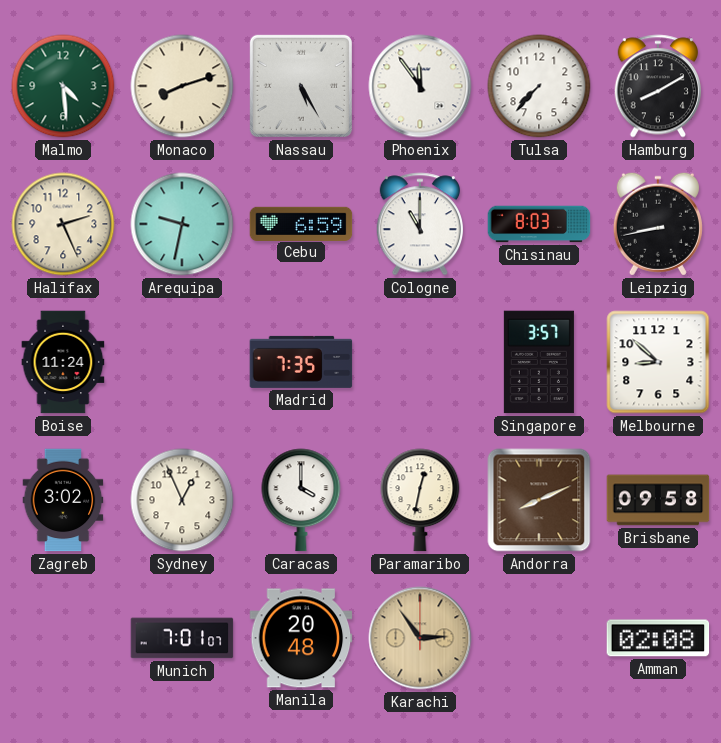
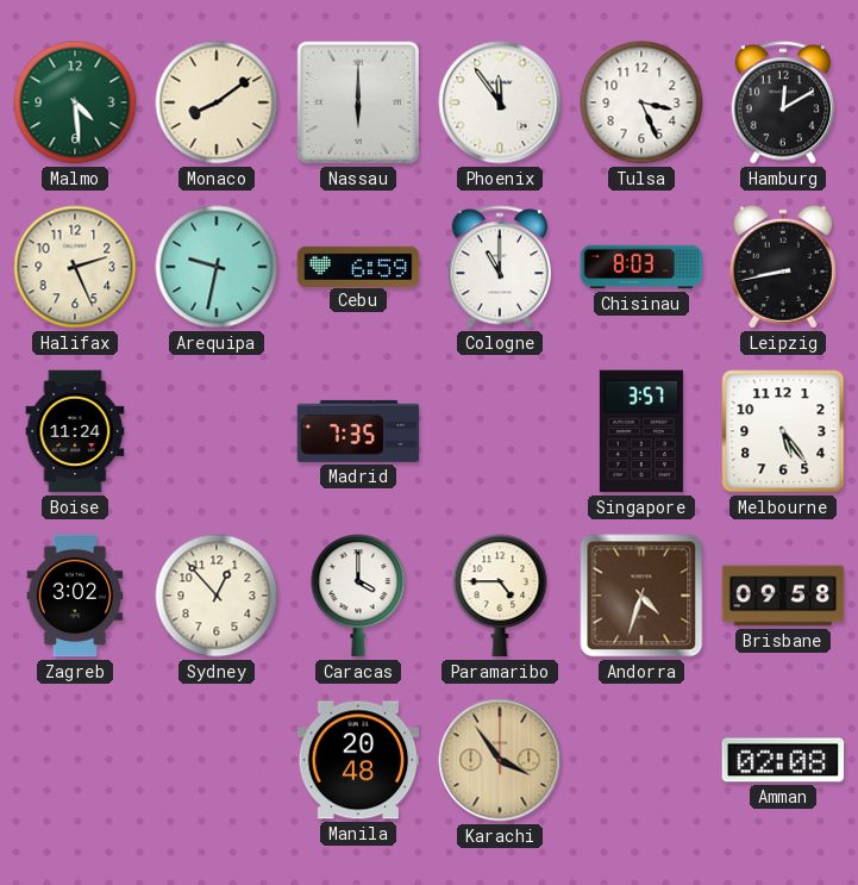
Monaco: 8:12 -> 8:09 (217, 102)
Nassau: 5:25 -> 6:00 (358, 102)
Tulsa: 7:37 -> 3:26 (641, 102)
Hamburg: 8:10 -> 12:10 (782, 102)
Melbourne: 8:52 -> 5:24 (783, 431)
Sydney: 12:56 -> 12:53 (217, 596)
Paramaribo: 12:32 -> 4:45 (500, 596)
Andorra: 8:11 -> 4:33 (641, 596)
Munich: 7:01 -> none (182, 638)
Karachi: 2:54 -> 3:54 (500, 760)
